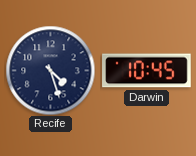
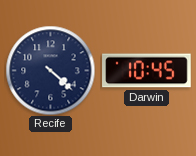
Recife: 4:27 -> 4:22 (50, 70)
